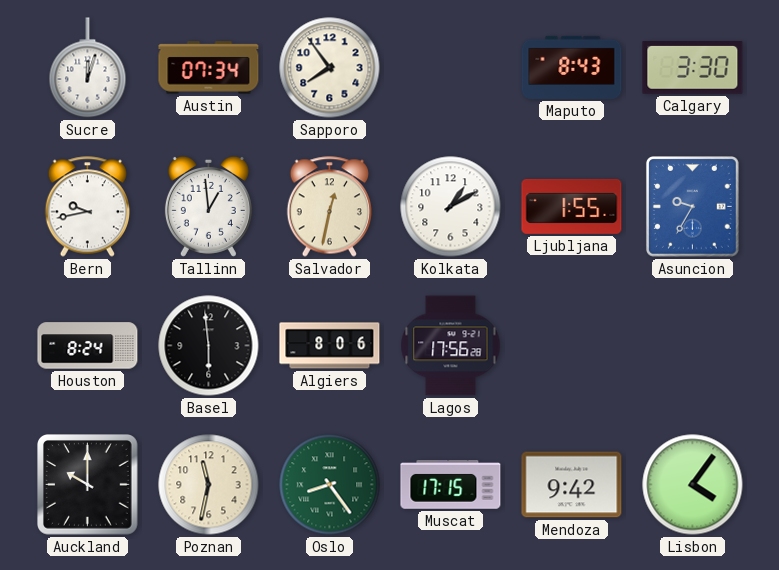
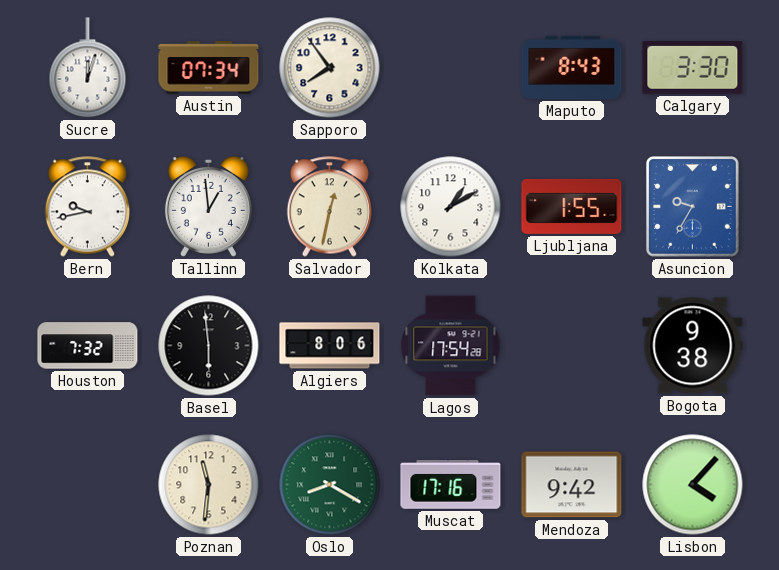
Houston: 8:24 -> 7:32 (88, 346)
Lagos: 17:56 -> 17:54 (451, 346)
Bogota: none -> 9:38 (693, 346)
Auckland: 10:00 -> none (88, 485)
Poznan: 11:32 -> 11:31 (209, 485)
Oslo: 8:24 -> 8:20 (330, 485)
Muscat: 17:15 -> 17:16 (451, 485)
Lisbon: 4:06 -> 4:07 (693, 485)
